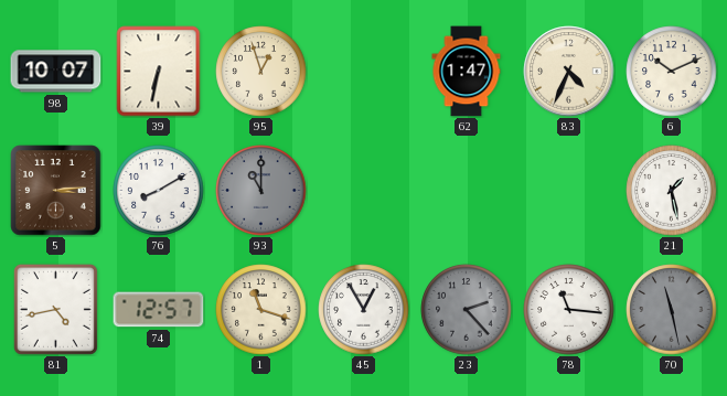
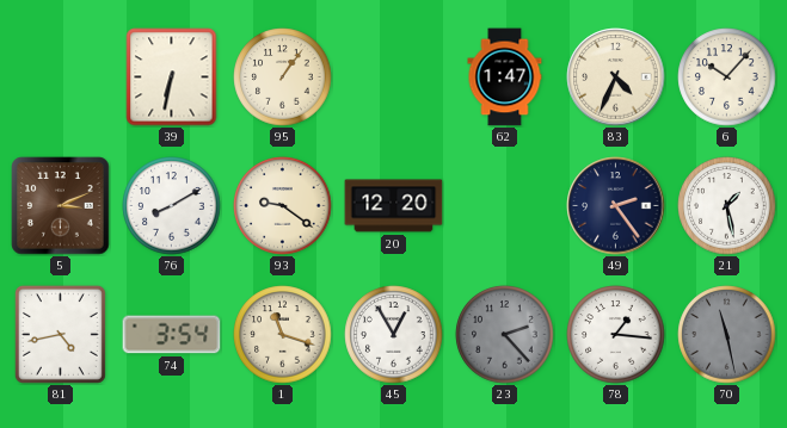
98: 10:07 -> none (56, 72)
95: 12:57 -> 1:06 (283, 77)
6: 10:11 -> 10:07 (727, 77)
5: 3:14 -> 3:11 (61, 206)
93: 11:00 -> 9:21 (283, 206)
93 dial: grey -> cream (283, 206)
20: none -> 12:20 (394, 206)
49: none -> 2:24 (616, 206)
74: 12:57 -> 3:54 (172, 335)
78: 11:16 -> 1:16 (616, 335)
